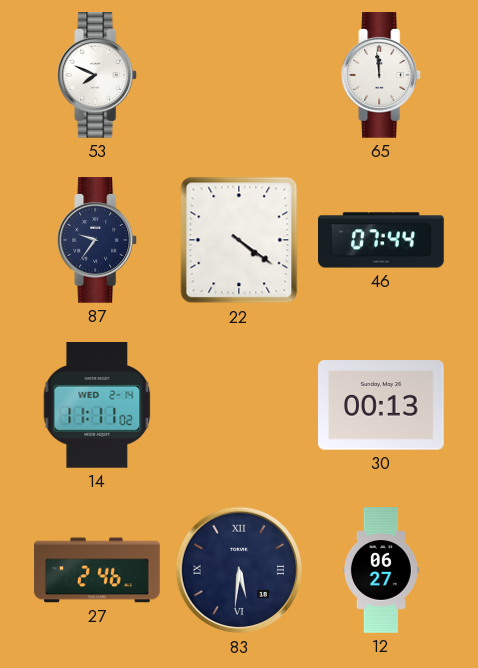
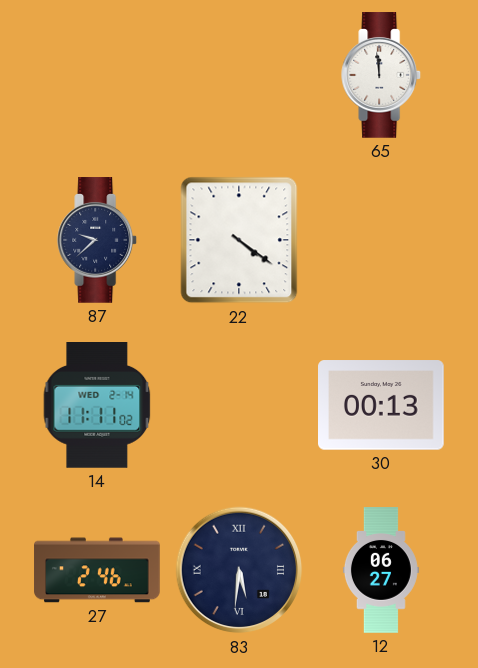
53: 7:49 -> none (98, 75)
87: 9:36 -> 9:38 (98, 240)
46: 07:44 -> none (381, 240)
